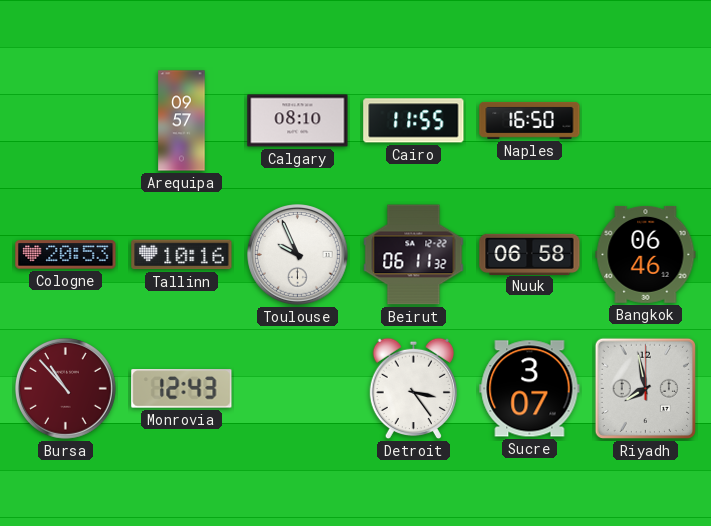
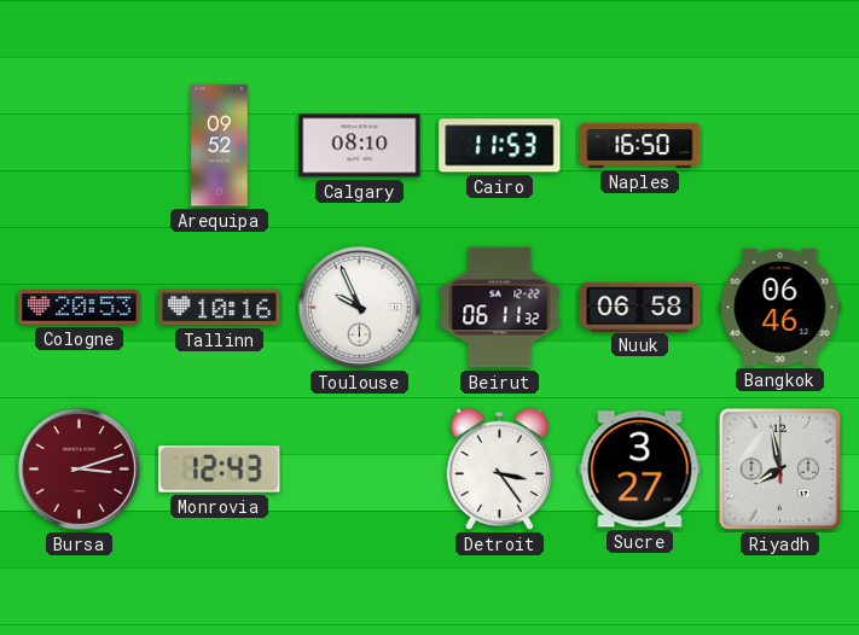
Arequipa: 09:57 -> 09:52 (220, 146)
Cairo: 11:55 -> 11:53 (500, 146)
Bursa: 10:53 -> 3:12 (80, 470)
Sucre: 3:07 -> 3:27 (640, 470)
